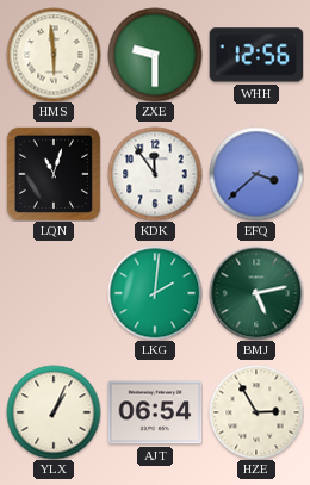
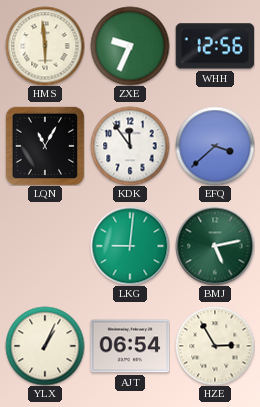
ZXE: 9:30 -> 9:34 (130, 46)
LQN: 11:03 -> 11:05 (45, 146)
LKG: 2:01 -> 9:01 (130, 246)
